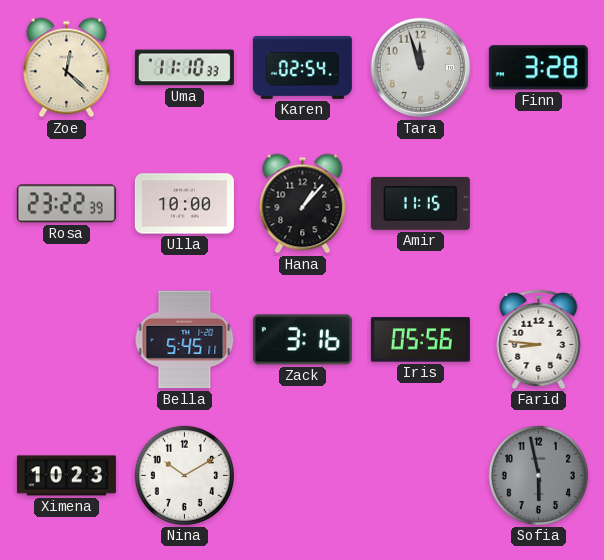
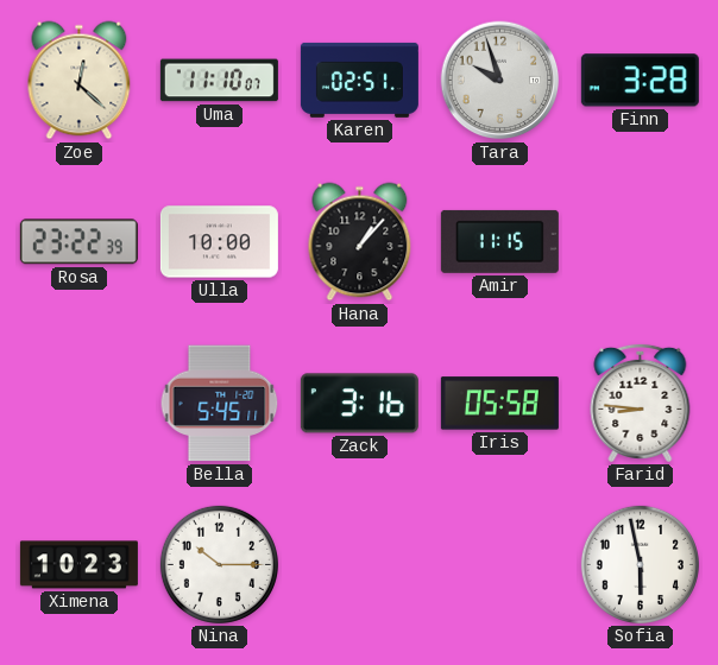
Uma: 11:10:33 -> 11:10:07 (219, 81)
Karen: 02:54 -> 02:51 (359, 80)
Tara: 11:57 -> 9:57 (500, 81)
Iris: 05:56 -> 05:58 (499, 404)
Nina: 10:10 -> 10:15 (219, 564)
Sofia dial: grey -> white (640, 564)
